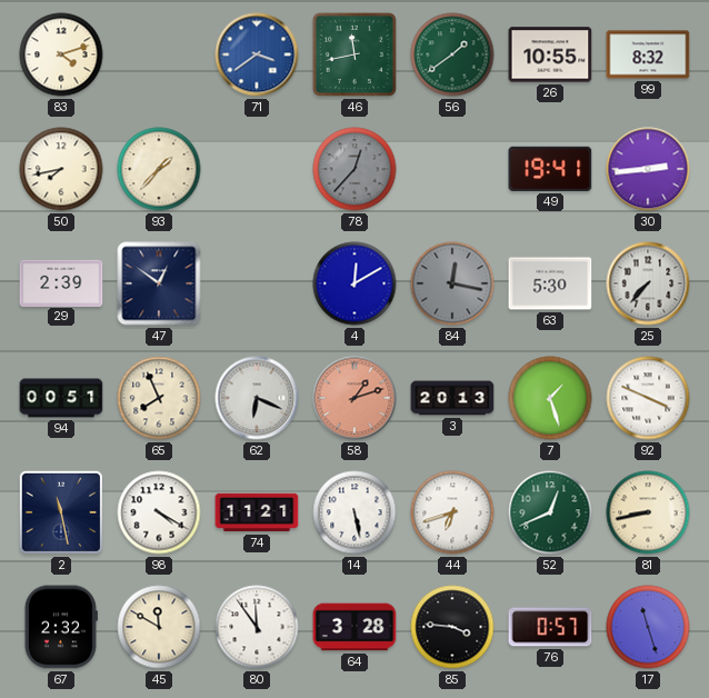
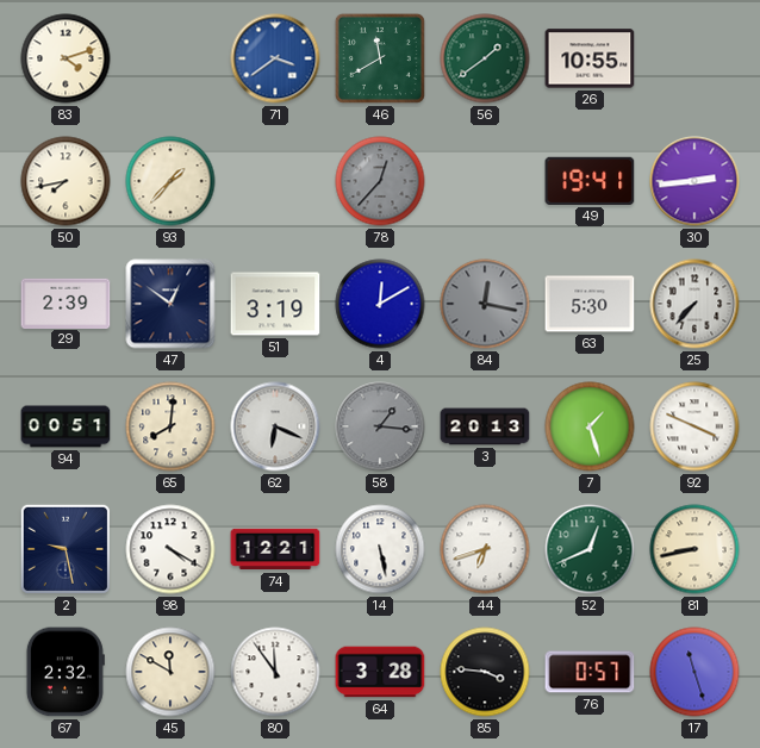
46: 11:43 -> 11:40 (380, 58)
99: 8:32 -> none (648, 54)
51: none -> 3:19 (275, 304)
65: 7:56 -> 8:01 (170, 426)
58: 1:12 -> 1:16 (380, 426)
58 dial: salmon -> grey (380, 426)
2: 11:28 -> 9:28 (66, 549)
74: 11:21 -> 12:21 (275, 549)
